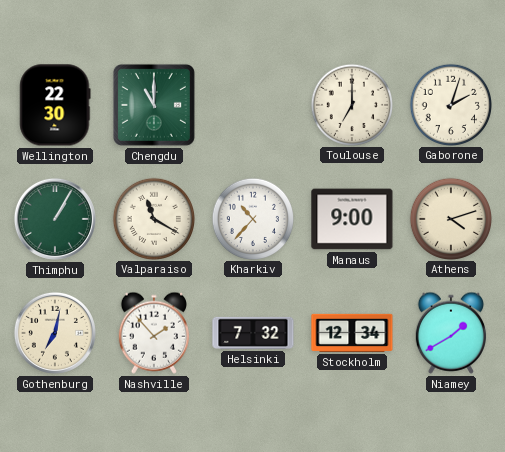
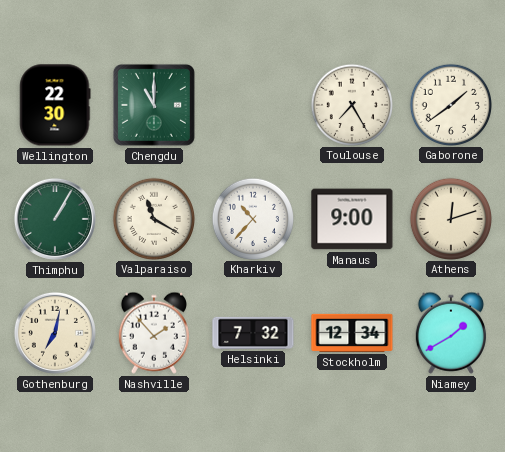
Toulouse: 7:00 -> 7:25 (351, 104)
Gaborone: 2:03 -> 1:39 (450, 104)
Athens: 4:12 -> 12:12 (450, 218)
